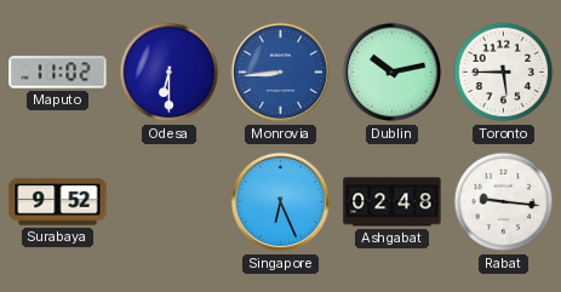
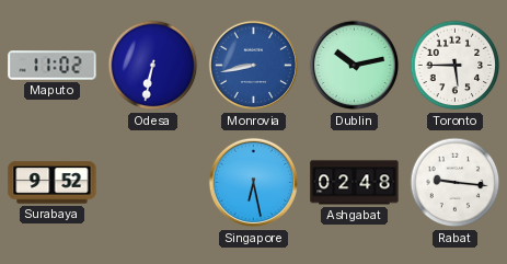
Odesa: 6:30 -> 6:32 (153, 66)
Monrovia: 8:44 -> 8:43 (254, 66)
Singapore: 6:26 -> 6:28 (254, 183)
